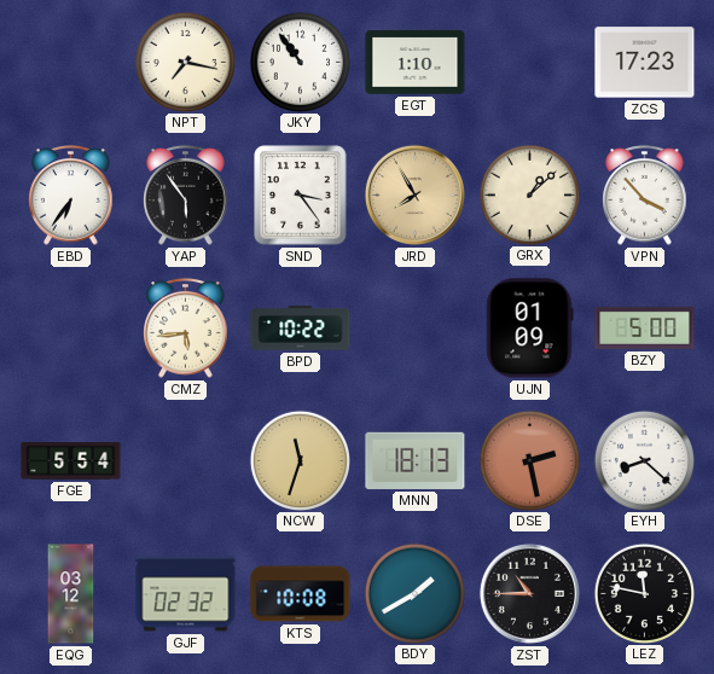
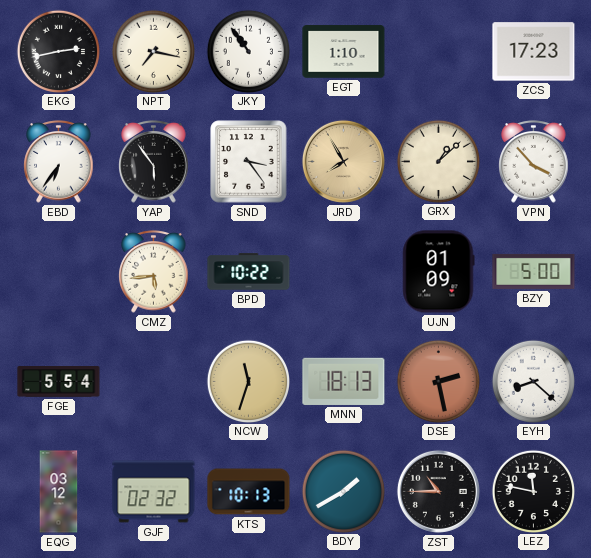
EKG: none -> 2:43 (58, 51)
KTS: 10:08 -> 10:13 (249, 492)
